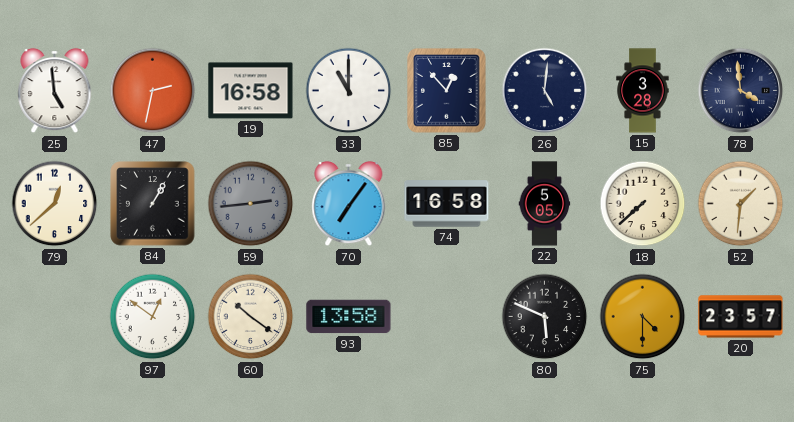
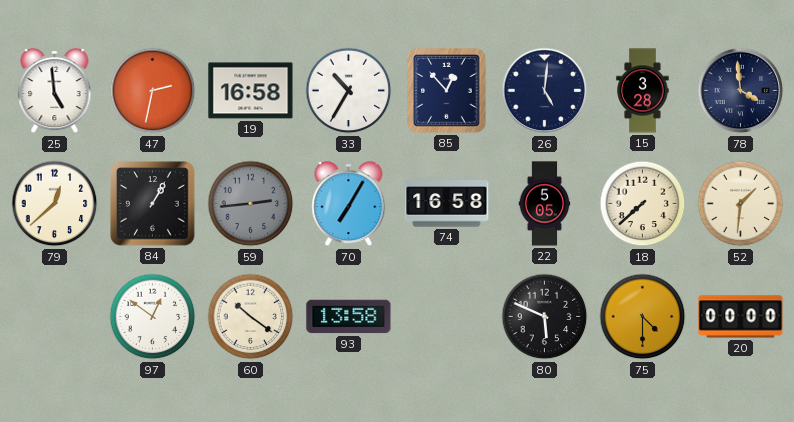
33: 11:00 -> 10:35 (349, 91)
70: 7:06 -> 7:05 (349, 204)
20: 23:57 -> 00:00 (741, 317)
